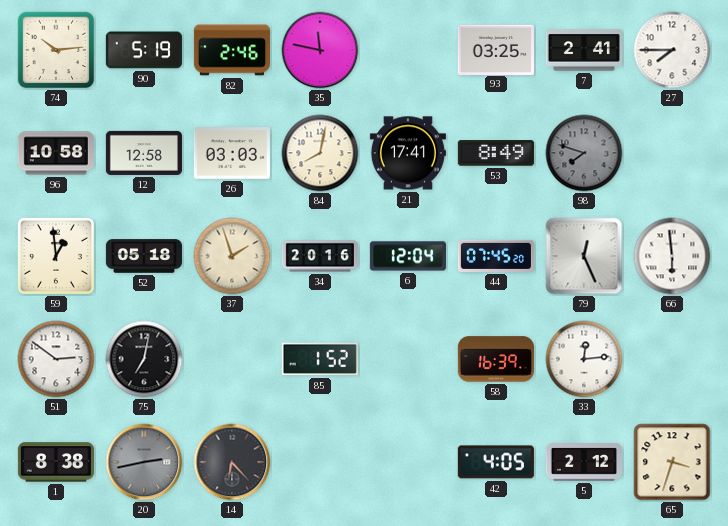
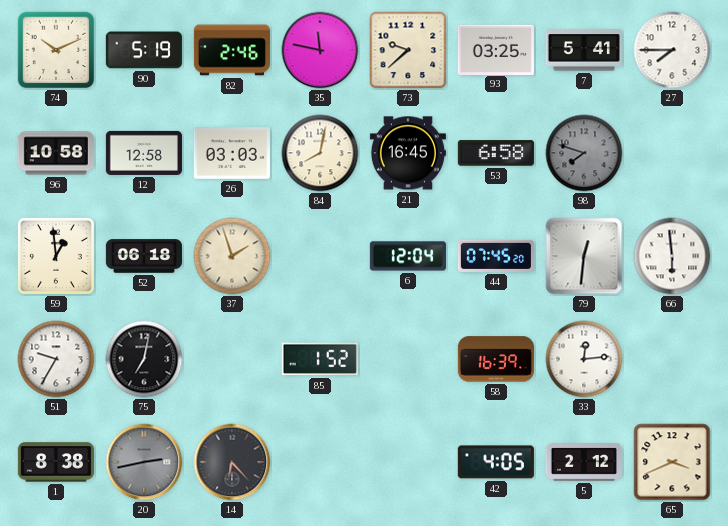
74: 10:14 -> 10:11 (56, 50)
73: none -> 9:38 (408, 50)
7: 2:41 -> 5:41 (584, 50)
21: 17:41 -> 16:45 (408, 153)
53: 8:49 -> 6:58 (496, 153)
52: 05:18 -> 06:18 (144, 256)
34: 20:16 -> none (320, 256)
79: 12:26 -> 12:31 (584, 256)
51: 2:51 -> 9:35 (56, 359)
65: 3:33 -> 3:41 (672, 462)
